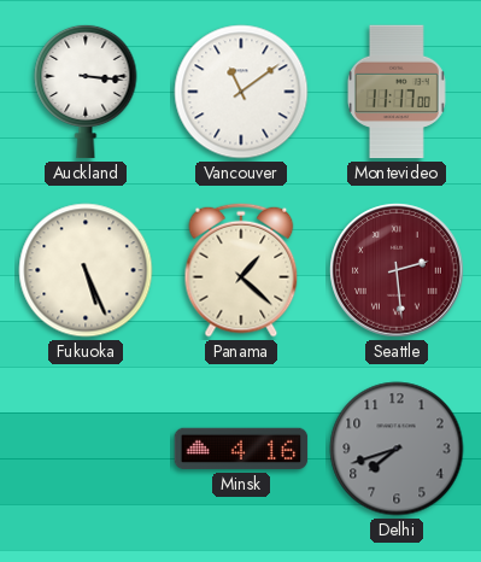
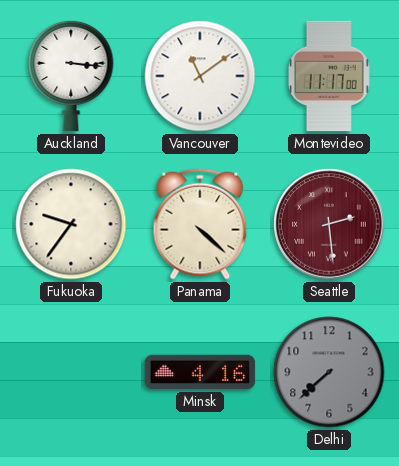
Fukuoka: 5:26 -> 9:36 (71, 224)
Panama: 1:22 -> 4:22 (200, 224)
Delhi: 7:42 -> 7:38 (329, 372)
